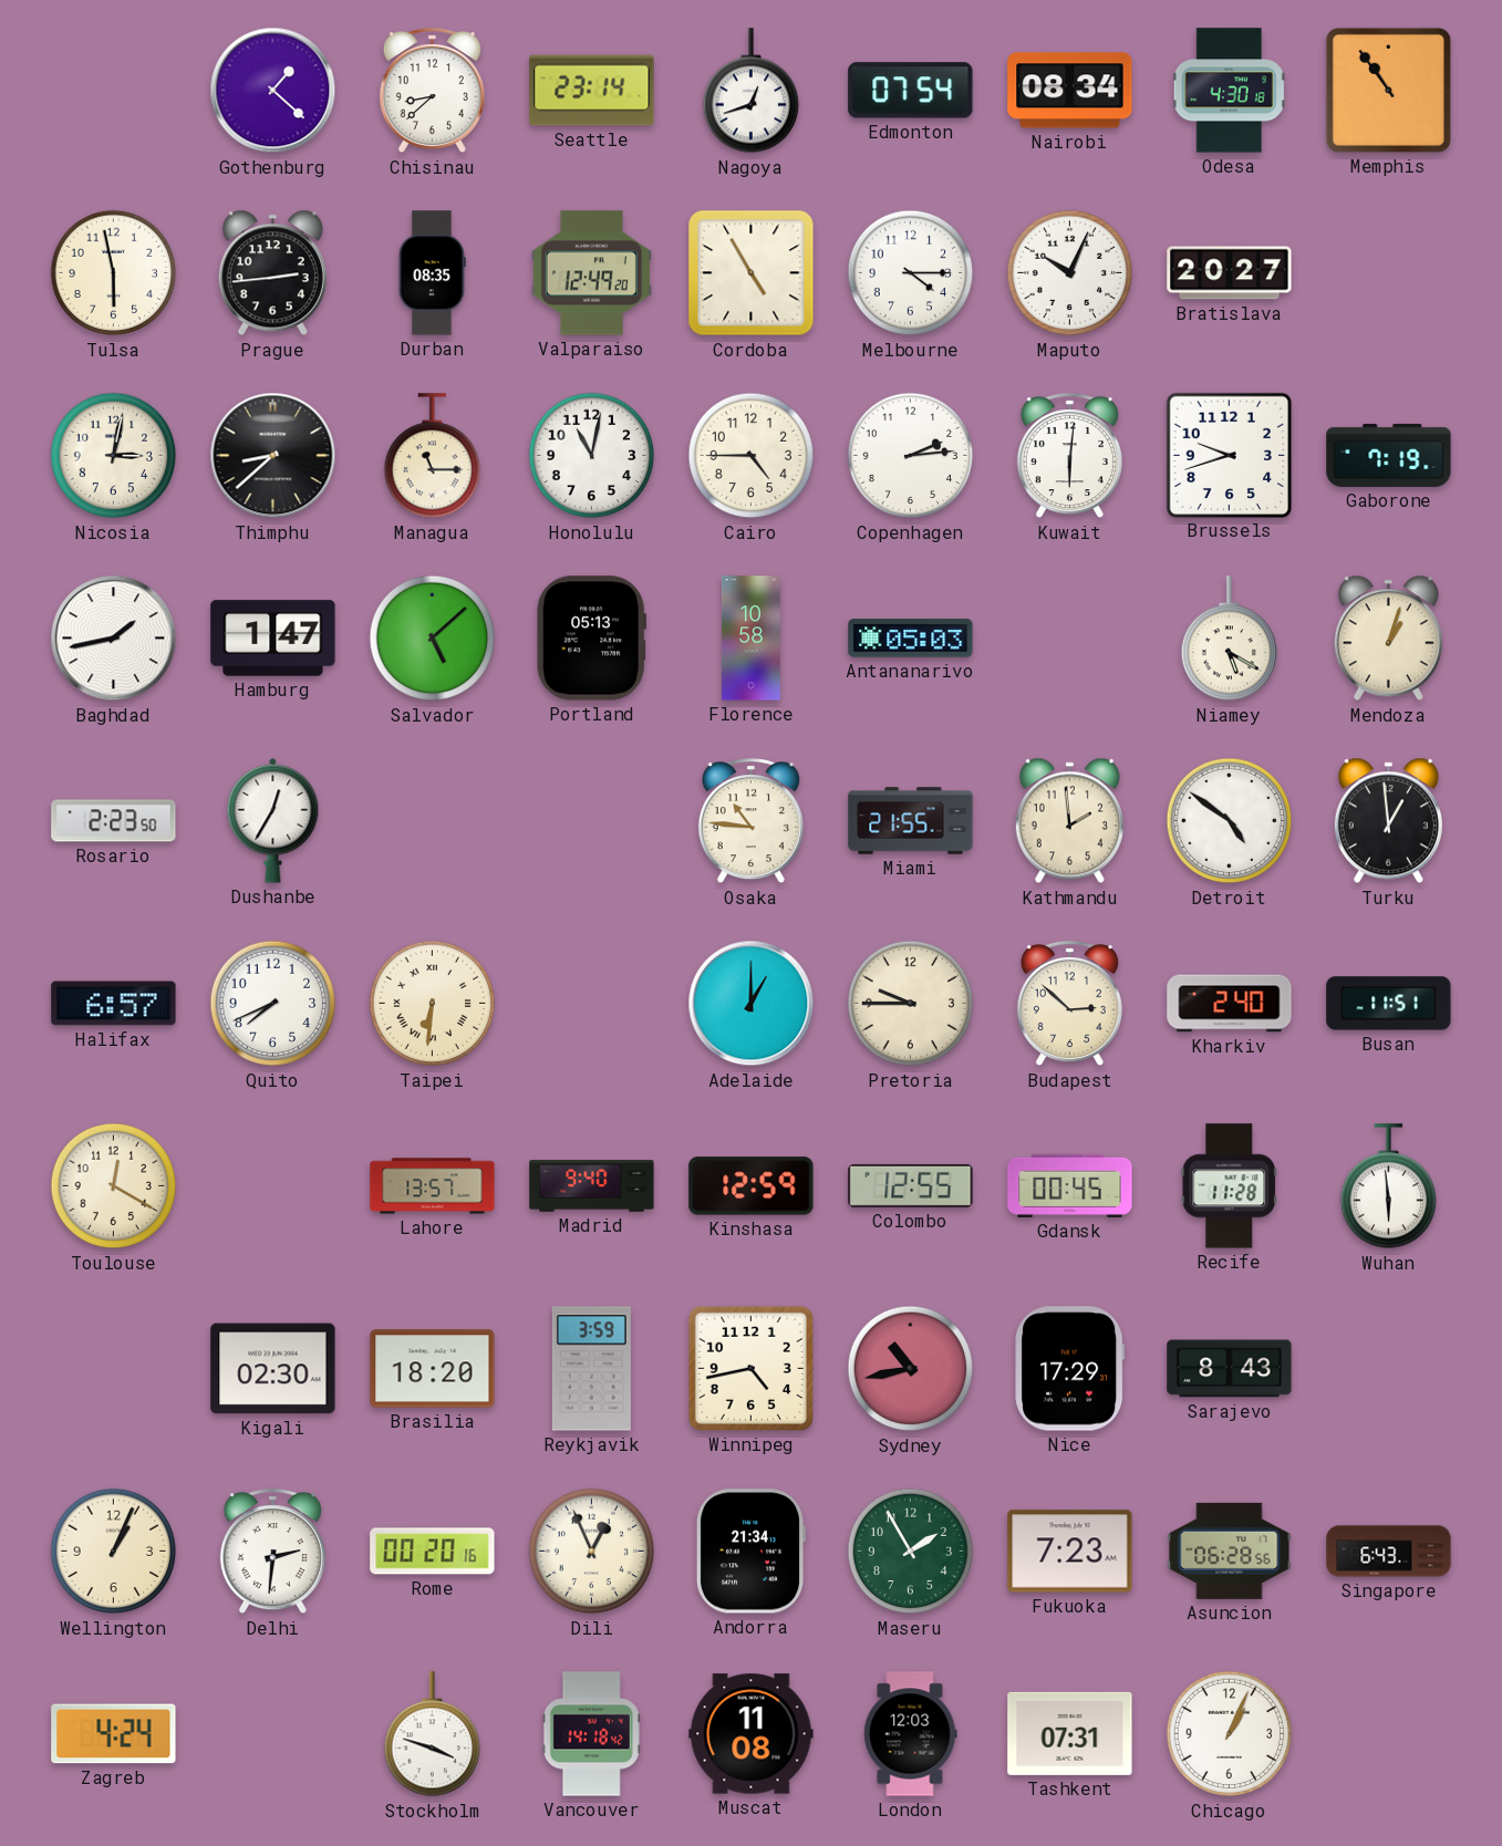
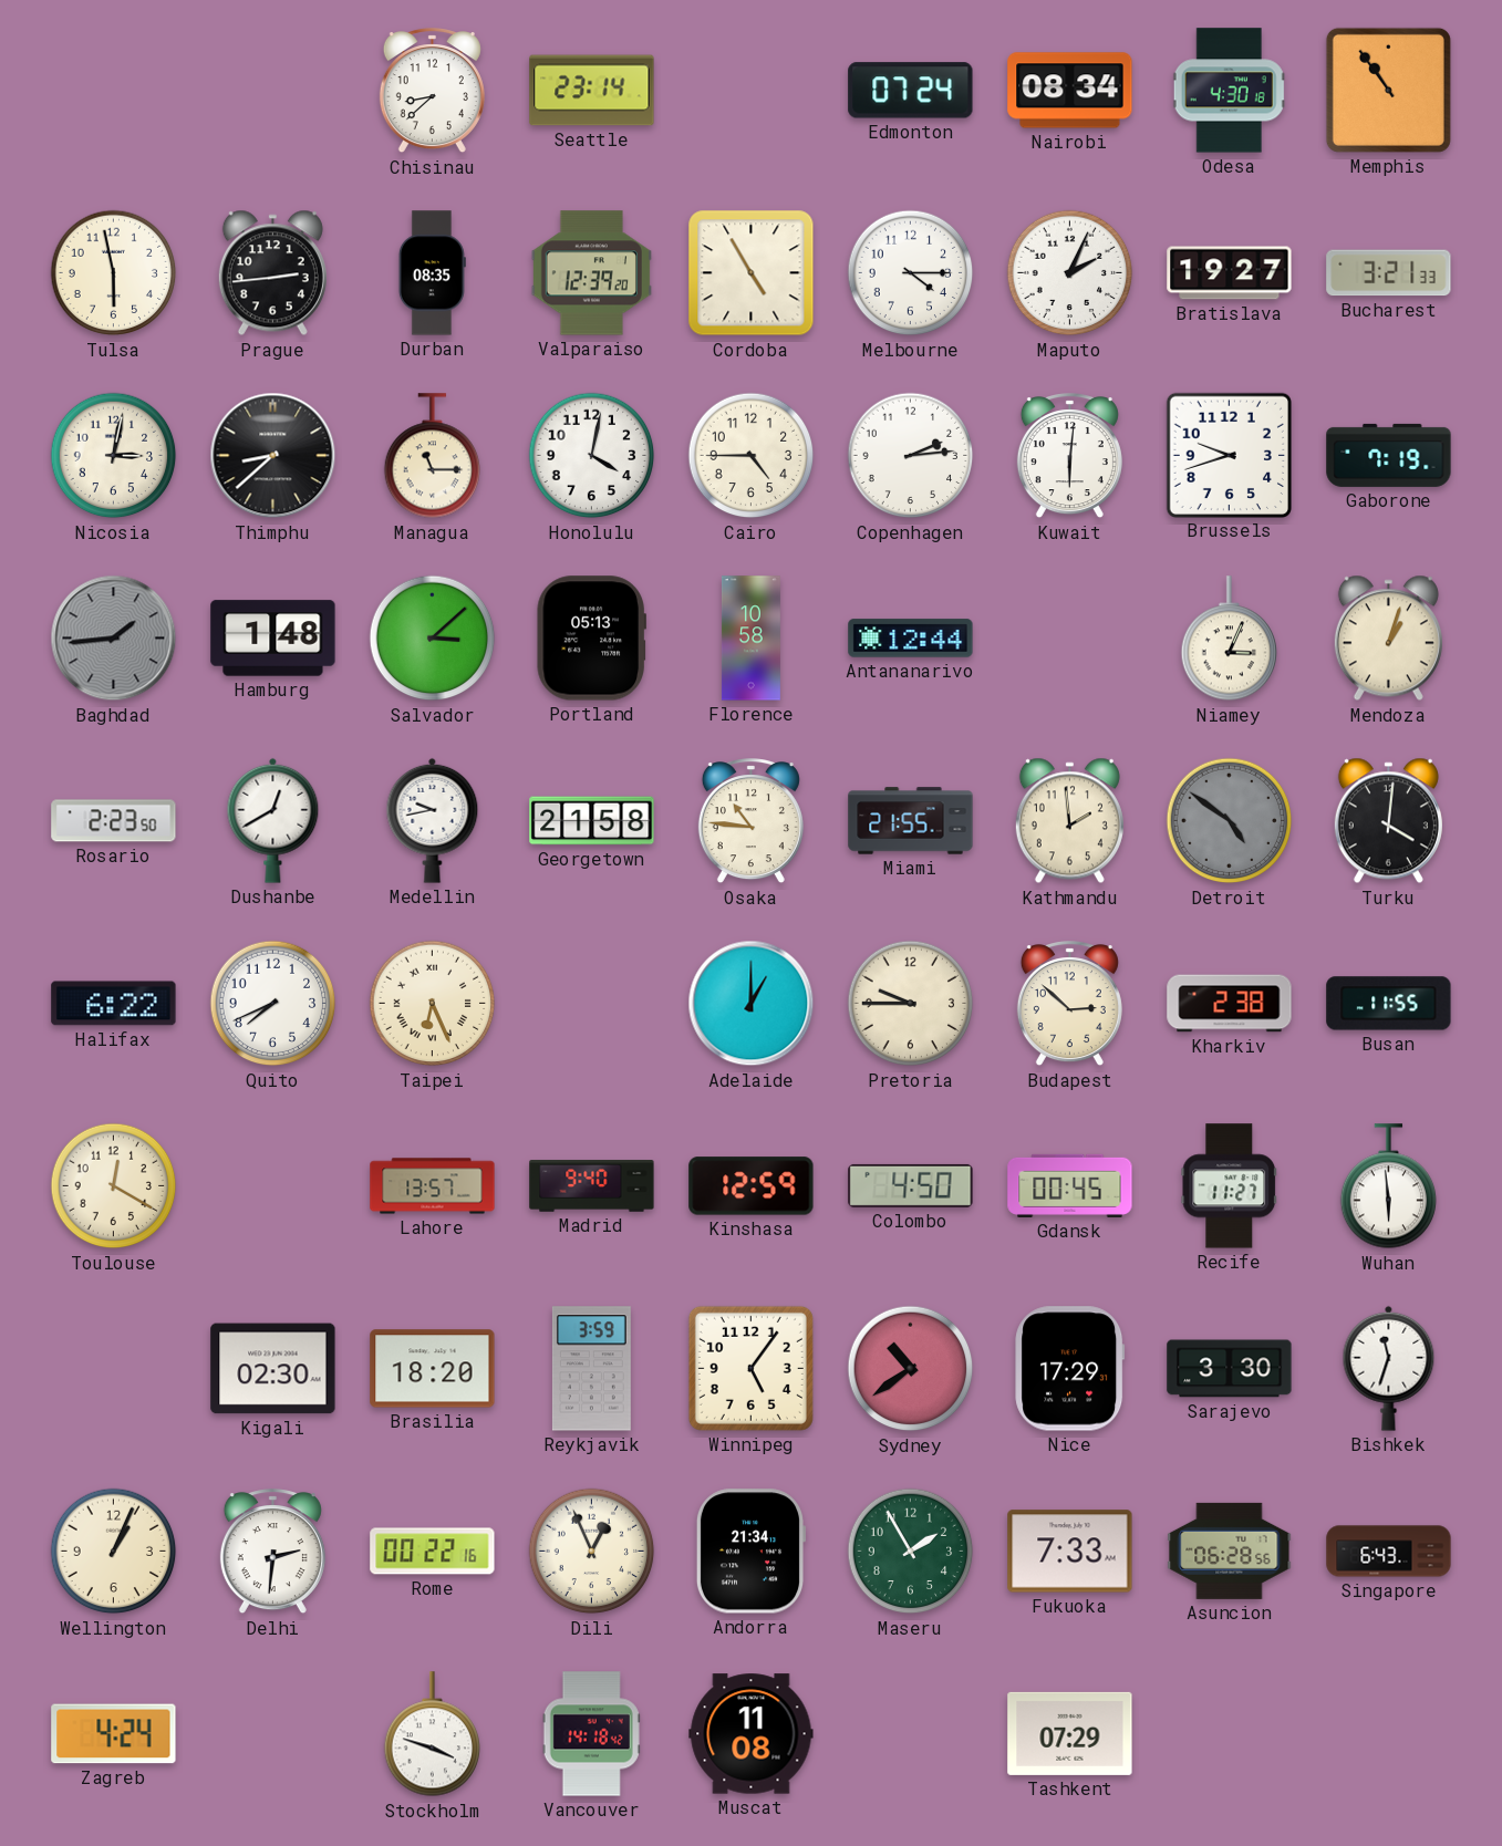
Gothenburg: 1:22 -> none (273, 91)
Nagoya: 12:42 -> none (750, 91)
Edmonton: 07:54 -> 07:24 (911, 91)
Valparaiso: 12:49 -> 12:39 (591, 273)
Maputo: 10:04 -> 2:04 (1070, 273)
Bratislava: 20:27 -> 19:27 (1230, 273)
Bucharest: none -> 3:21 (1389, 273)
Honolulu: 11:02 -> 4:02 (592, 456)
Baghdad: 1:43 -> 1:44 (114, 639)
Baghdad dial: white -> grey (114, 639)
Hamburg: 1:47 -> 1:48 (273, 639)
Salvador: 5:08 -> 3:08 (433, 639)
Antananarivo: 05:03 -> 12:44 (911, 639)
Niamey: 5:20 -> 3:04 (1229, 639)
Dushanbe: 12:35 -> 12:40 (273, 820)
Medellin: none -> 9:43 (433, 820)
Georgetown: none -> 21:58 (592, 821)
Detroit dial: white -> grey (1230, 821)
Turku: 12:59 -> 4:01 (1388, 821)
Halifax: 6:57 -> 6:22 (114, 1004)
Taipei: 6:31 -> 6:26 (433, 1004)
Kharkiv: 2:40 -> 2:38 (1230, 1004)
Busan: 11:51 -> 11:55 (1389, 1004)
Colombo: 12:55 -> 4:50 (911, 1185)
Recife: 11:28 -> 11:27 (1230, 1186)
Winnipeg: 4:43 -> 5:06 (750, 1368)
Sydney: 10:43 -> 10:39 (911, 1369)
Sarajevo: 8:43 -> 3:30 (1230, 1369)
Bishkek: none -> 11:33 (1389, 1368)
Rome: 00:20 -> 00:22 (433, 1552)
Fukuoka: 7:23 -> 7:33 (1070, 1552)
London: 12:03 -> none (911, 1734)
Tashkent: 07:31 -> 07:29 (1070, 1733)
Chicago: 1:04 -> none (1230, 1734)
